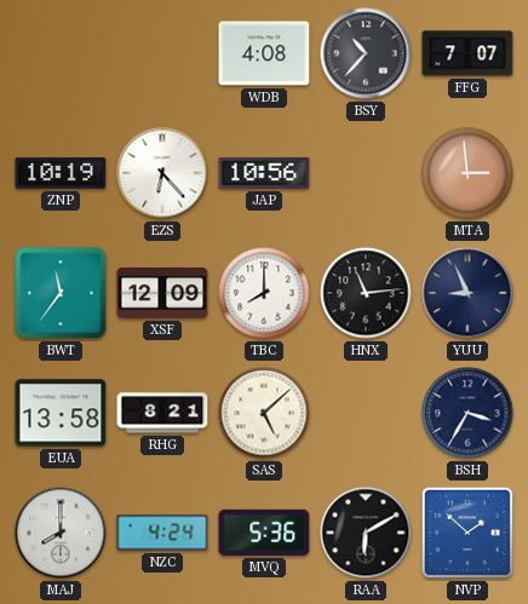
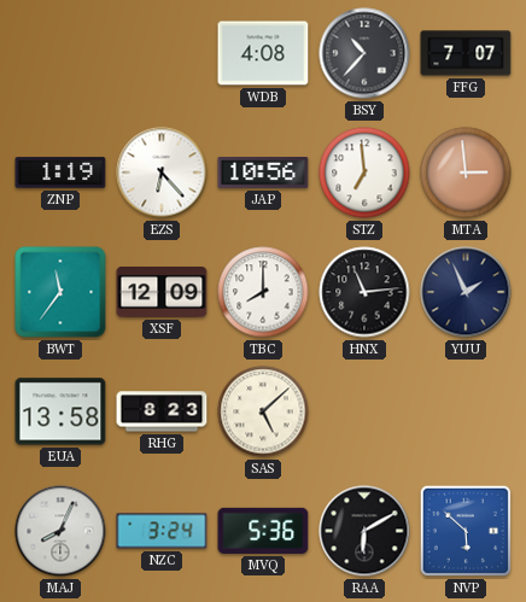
ZNP: 10:19 -> 1:19 (60, 173)
STZ: none -> 6:59 (364, 173)
YUU: 8:56 -> 1:56 (466, 292)
RHG: 8:21 -> 8:23 (162, 411)
BSH: 3:35 -> none (467, 413)
MAJ: 8:00 -> 8:04 (60, 531)
NZC: 4:24 -> 3:24 (162, 531)
NVP: 1:52 -> 5:52 (466, 531)
